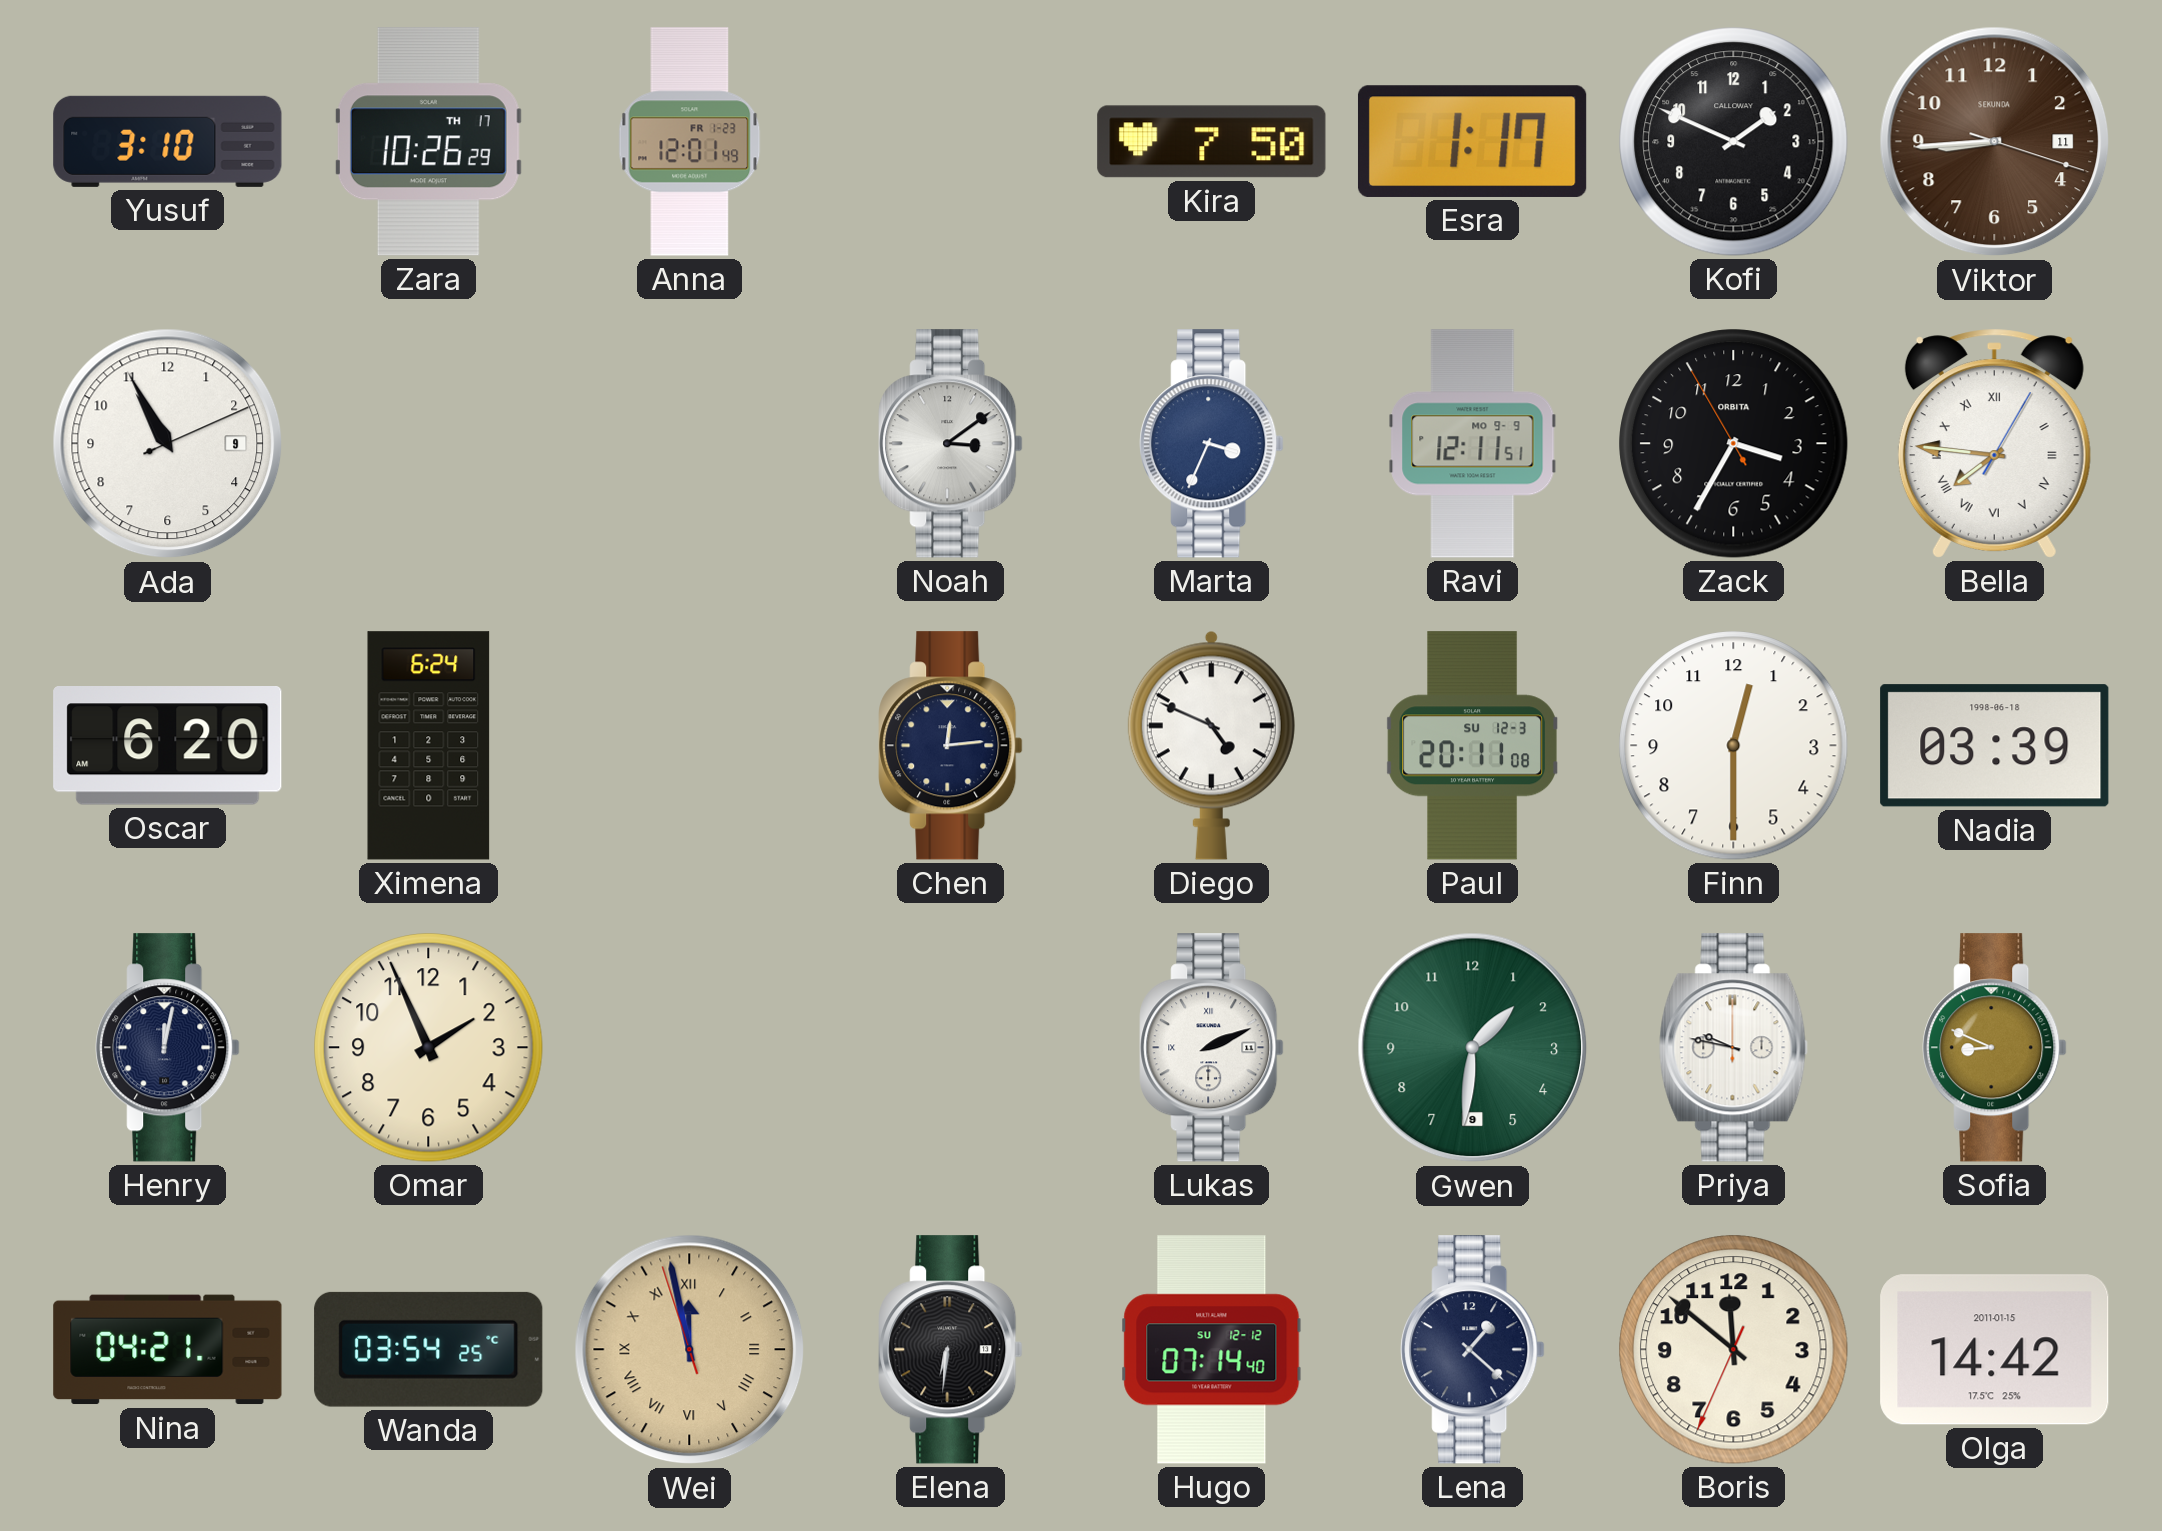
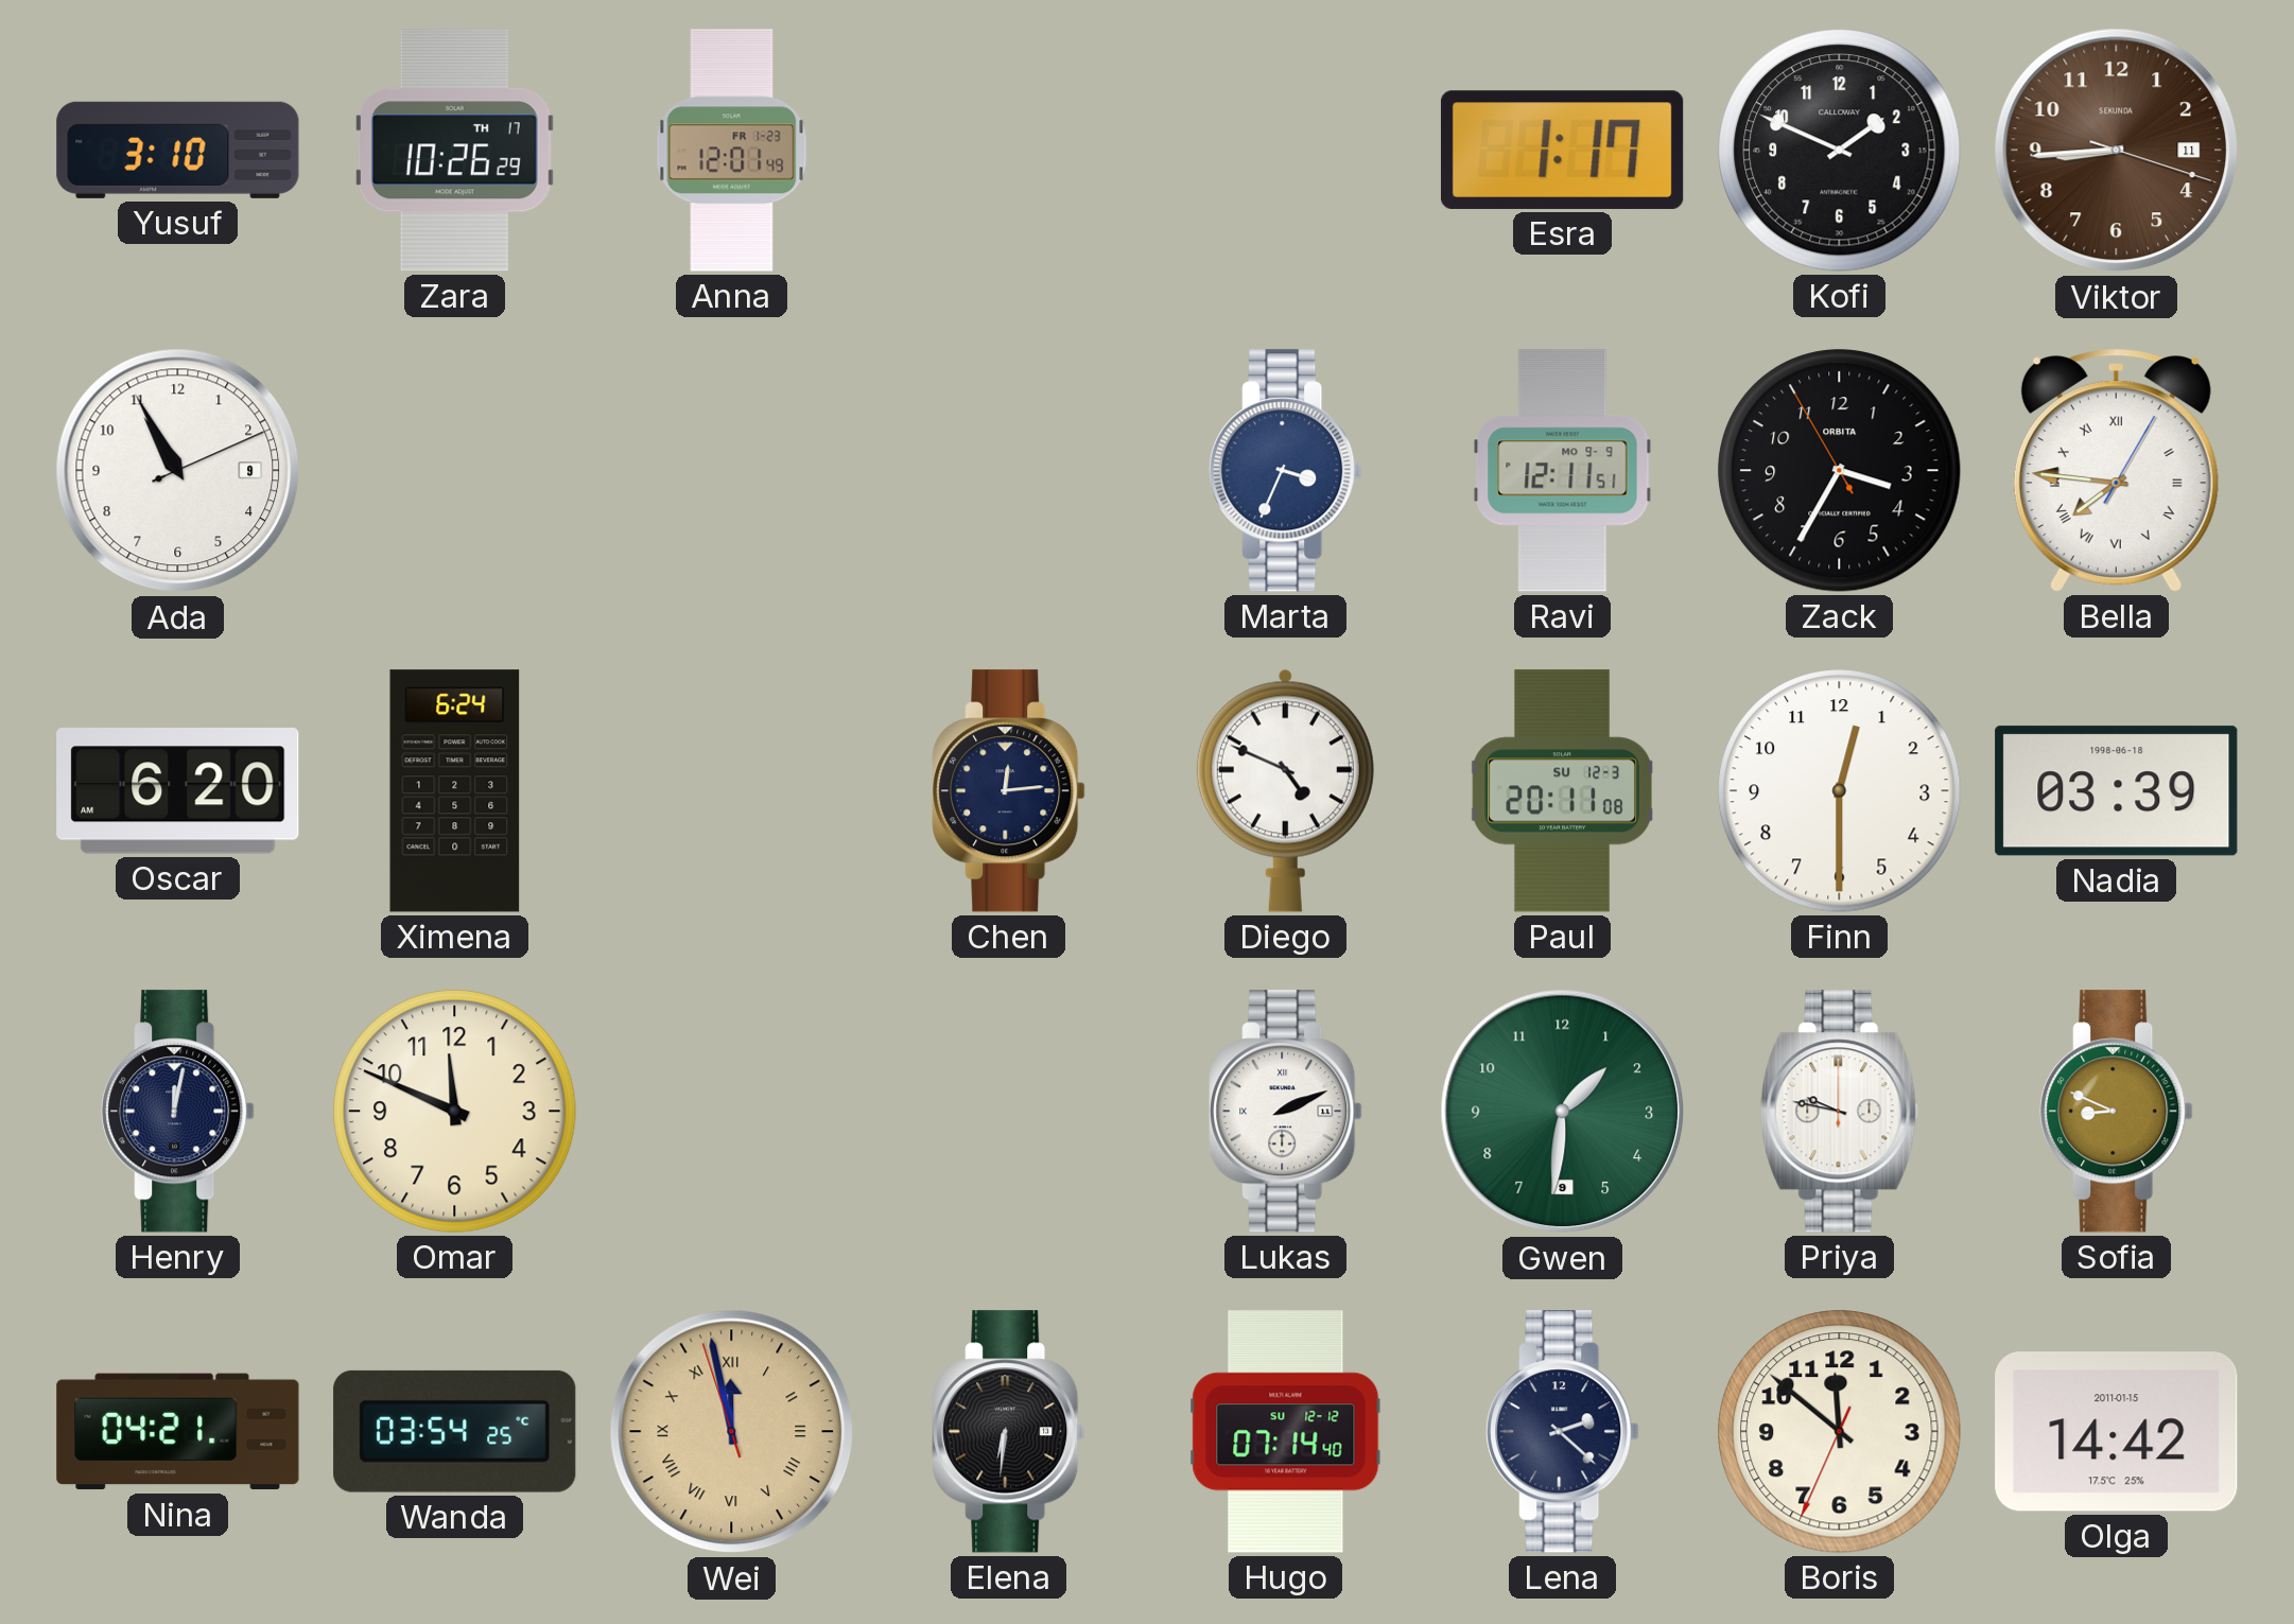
Kira: 7:50 -> none (1212, 142)
Noah: 3:09 -> none (951, 444)
Omar: 1:56 -> 11:49 (455, 1112)
Lena: 1:22 -> 2:22 (1563, 1432)
